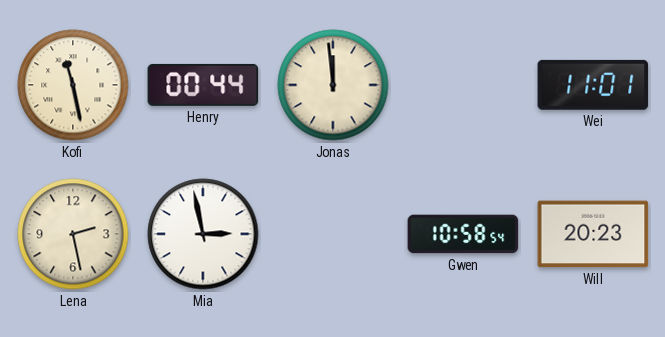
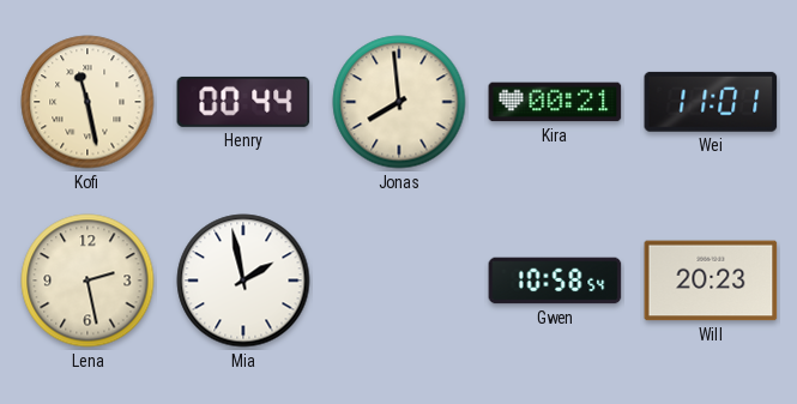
Jonas: 11:59 -> 7:59 (399, 102)
Kira: none -> 00:21 (555, 102)
Mia: 2:58 -> 1:58 (243, 281)
